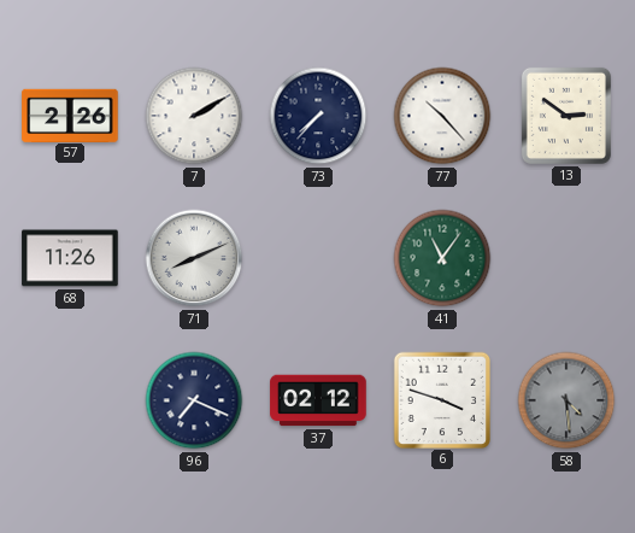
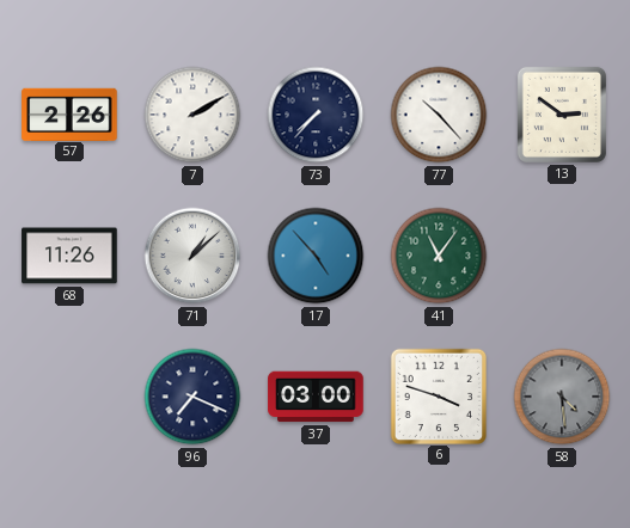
71: 8:11 -> 1:08 (192, 256)
17: none -> 4:53 (316, 256)
37: 02:12 -> 03:00 (316, 397)
